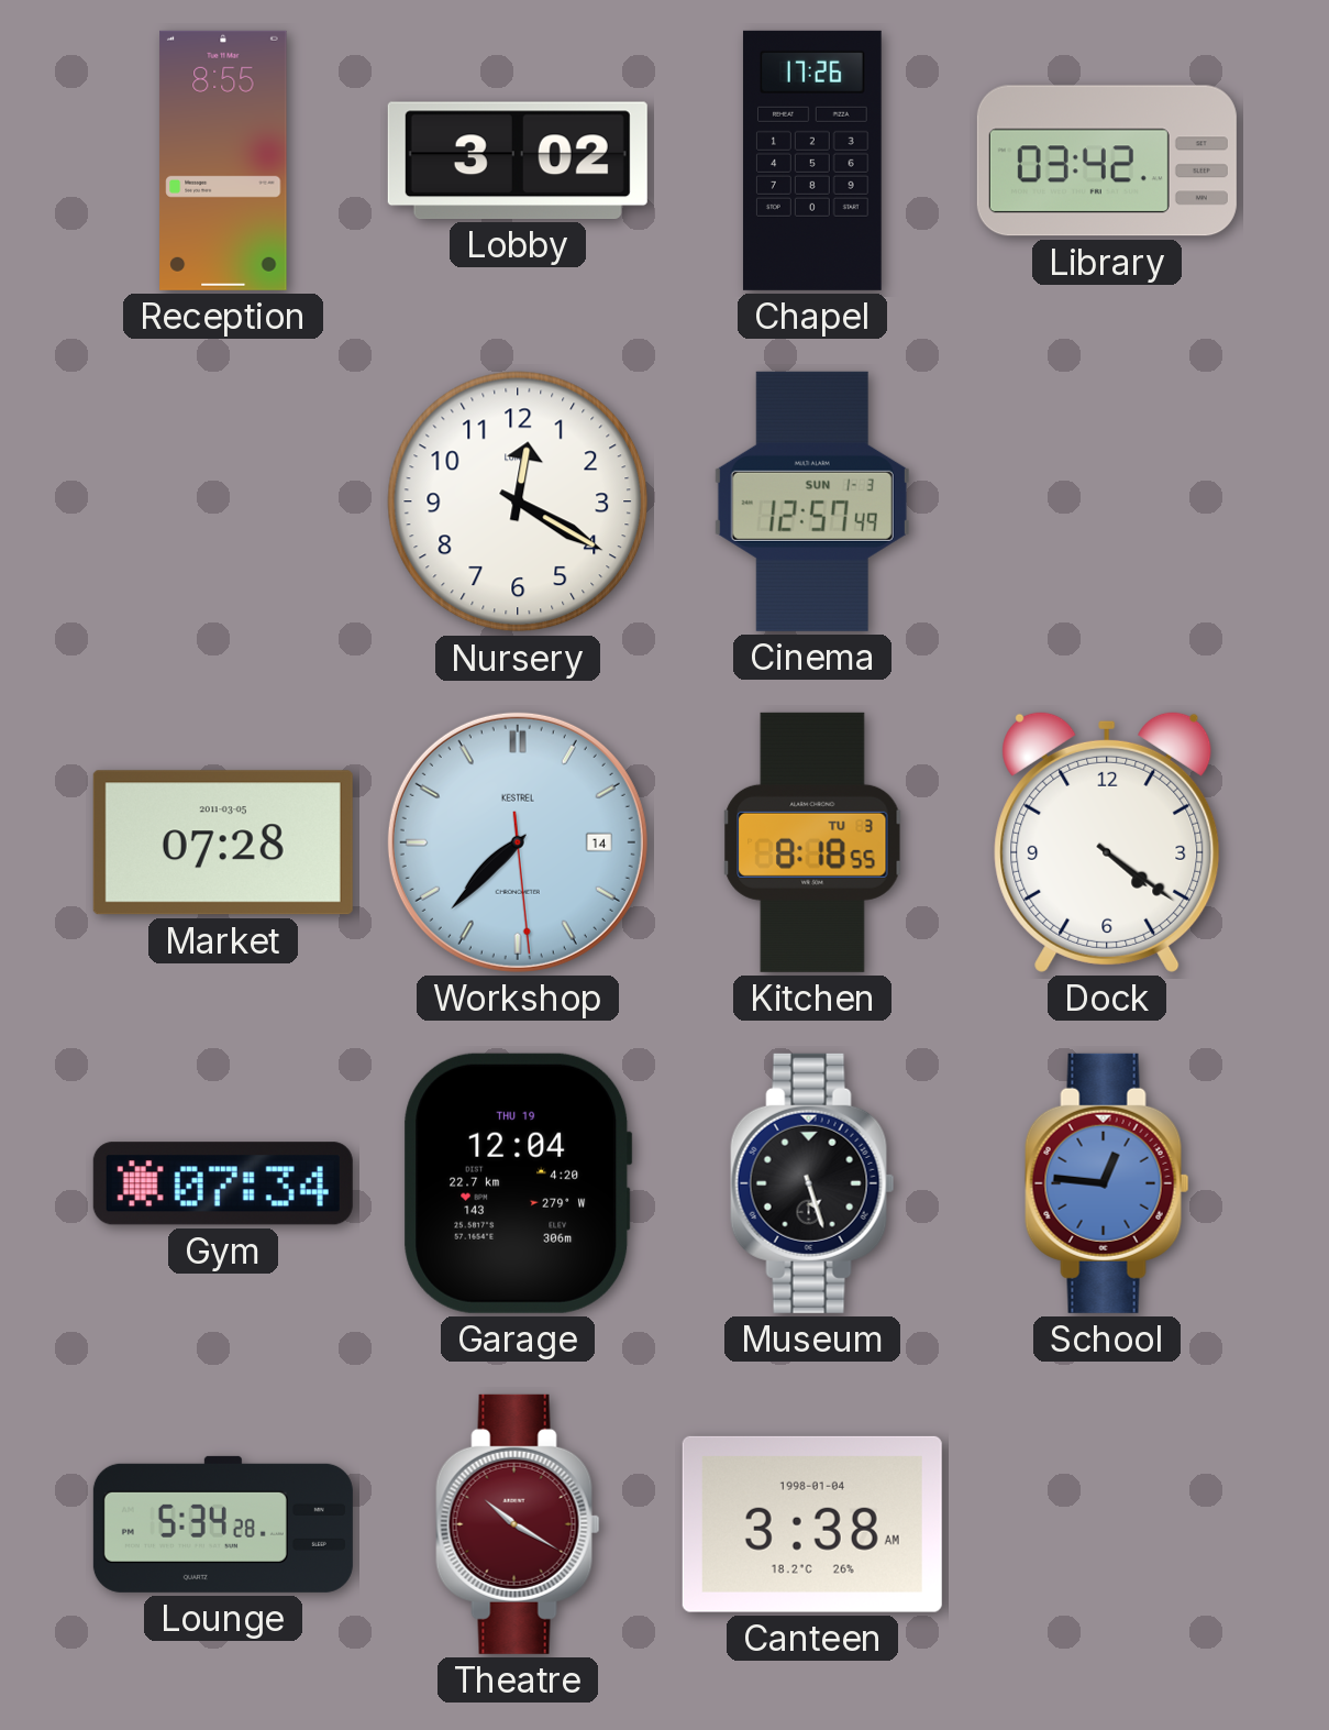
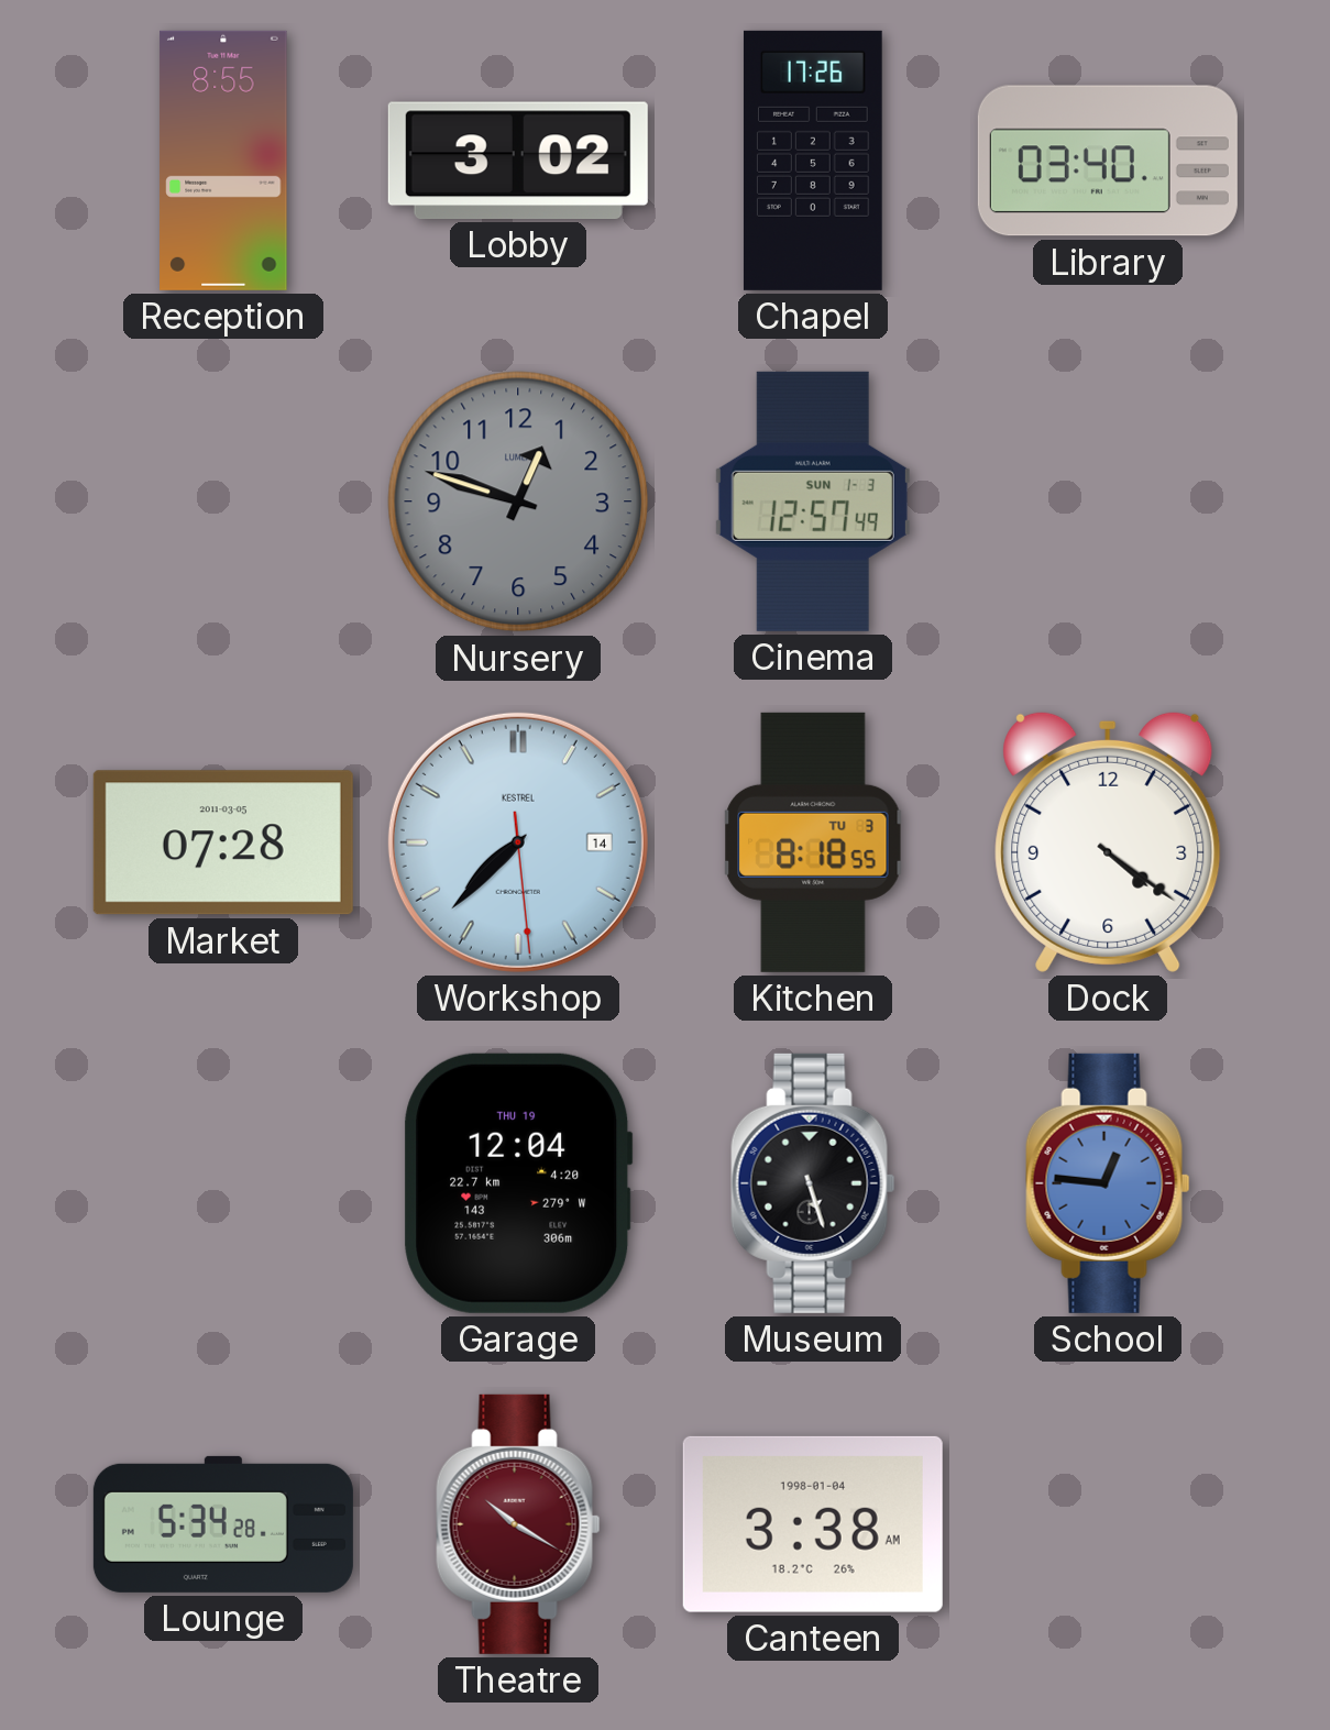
Library: 03:42 -> 03:40 (1108, 161)
Nursery: 12:20 -> 12:48 (518, 502)
Nursery dial: white -> grey (518, 502)
Gym: 07:34 -> none (223, 1183)
